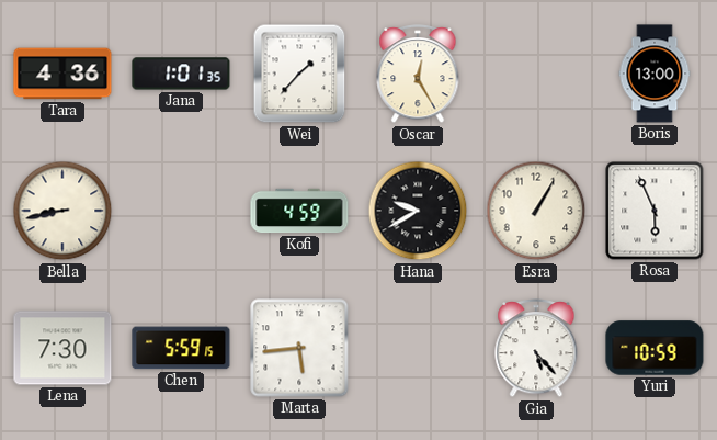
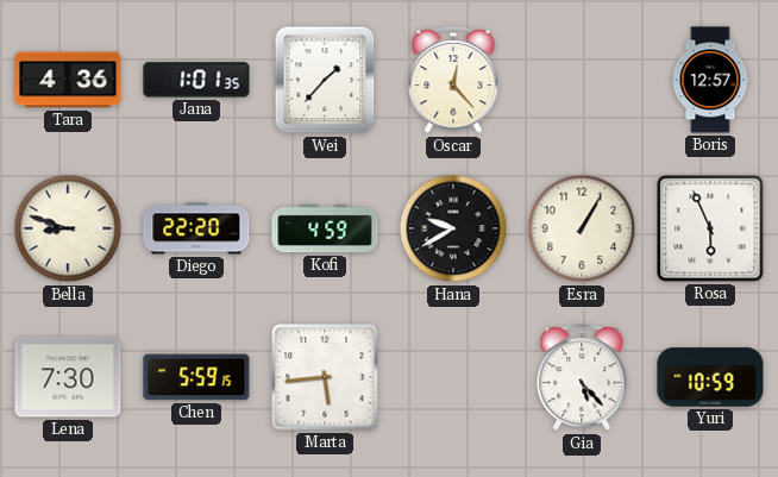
Oscar: 12:25 -> 12:23 (453, 81)
Boris: 13:00 -> 12:57 (710, 80)
Bella: 8:43 -> 8:48 (68, 228)
Diego: none -> 22:20 (196, 228)
